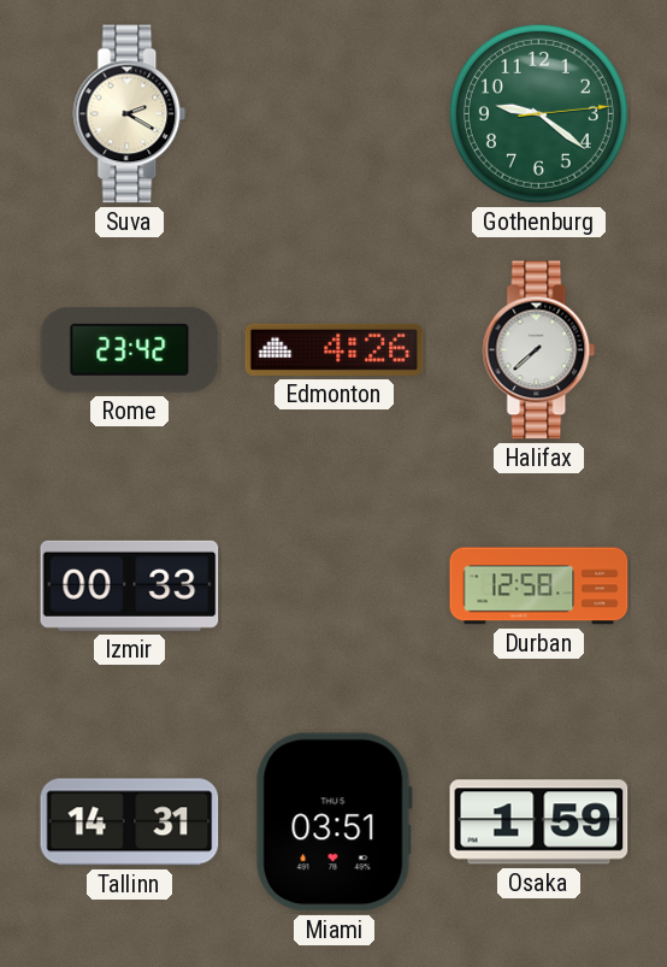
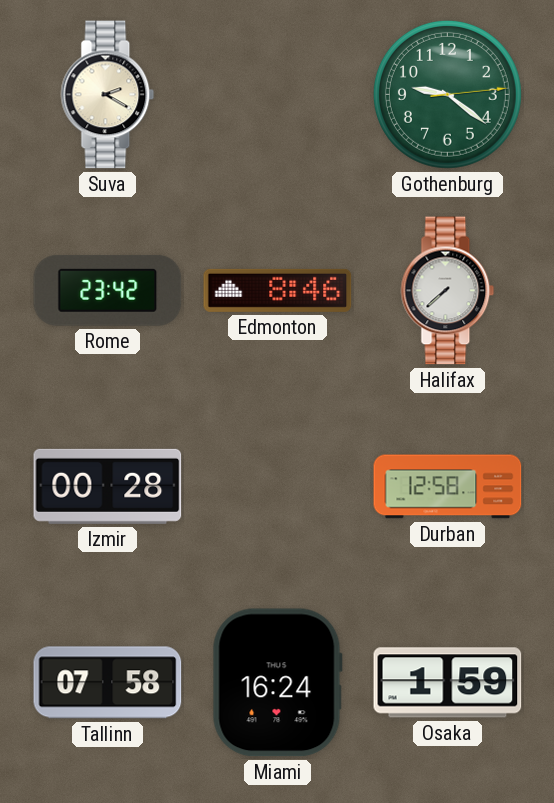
Edmonton: 4:26 -> 8:46 (278, 290)
Izmir: 00:33 -> 00:28 (108, 486)
Tallinn: 14:31 -> 07:58 (108, 683)
Miami: 03:51 -> 16:24 (277, 683)
